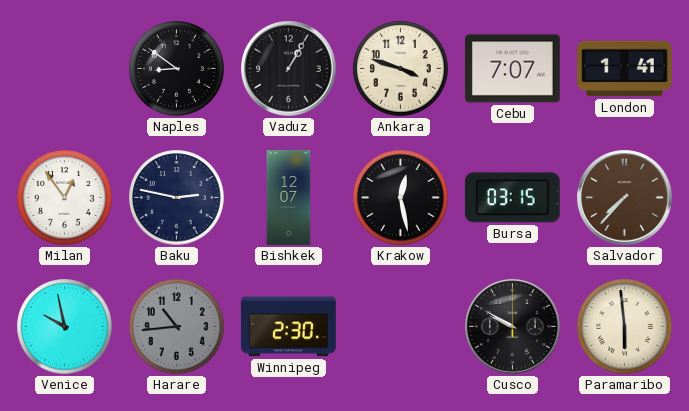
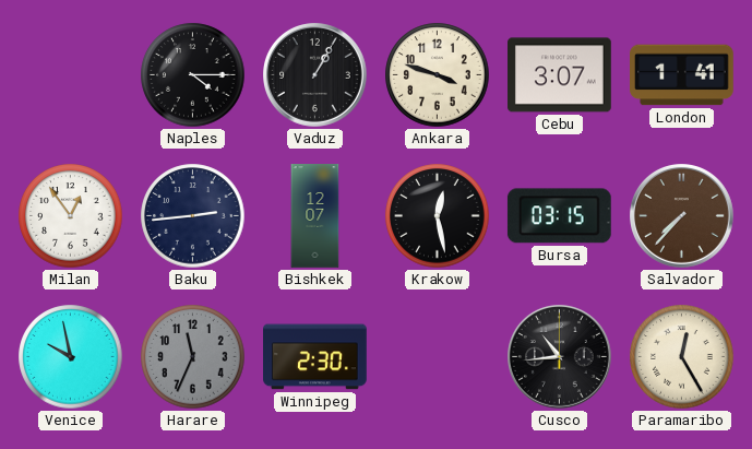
Naples: 8:51 -> 4:15 (193, 75)
Cebu: 7:07 -> 3:07 (560, 75)
Baku: 2:47 -> 2:44 (193, 216)
Harare: 10:44 -> 11:34 (193, 357)
Cusco: 9:50 -> 10:44 (560, 357)
Paramaribo: 5:59 -> 12:25 (682, 357)
